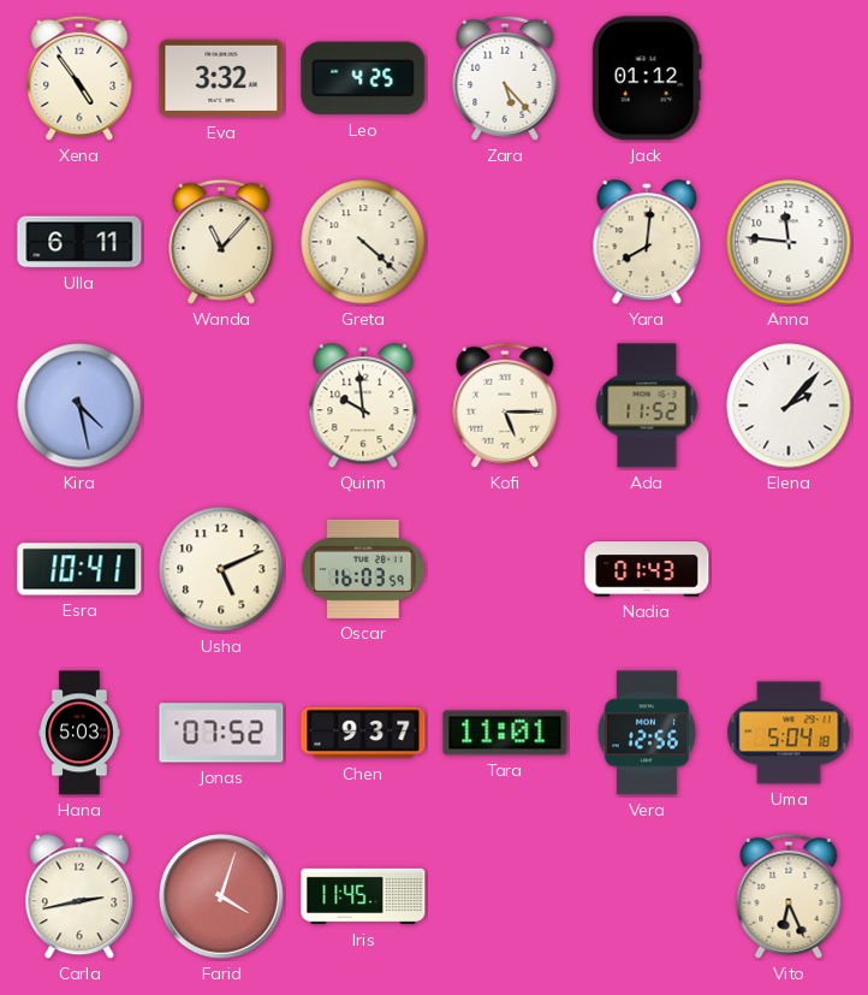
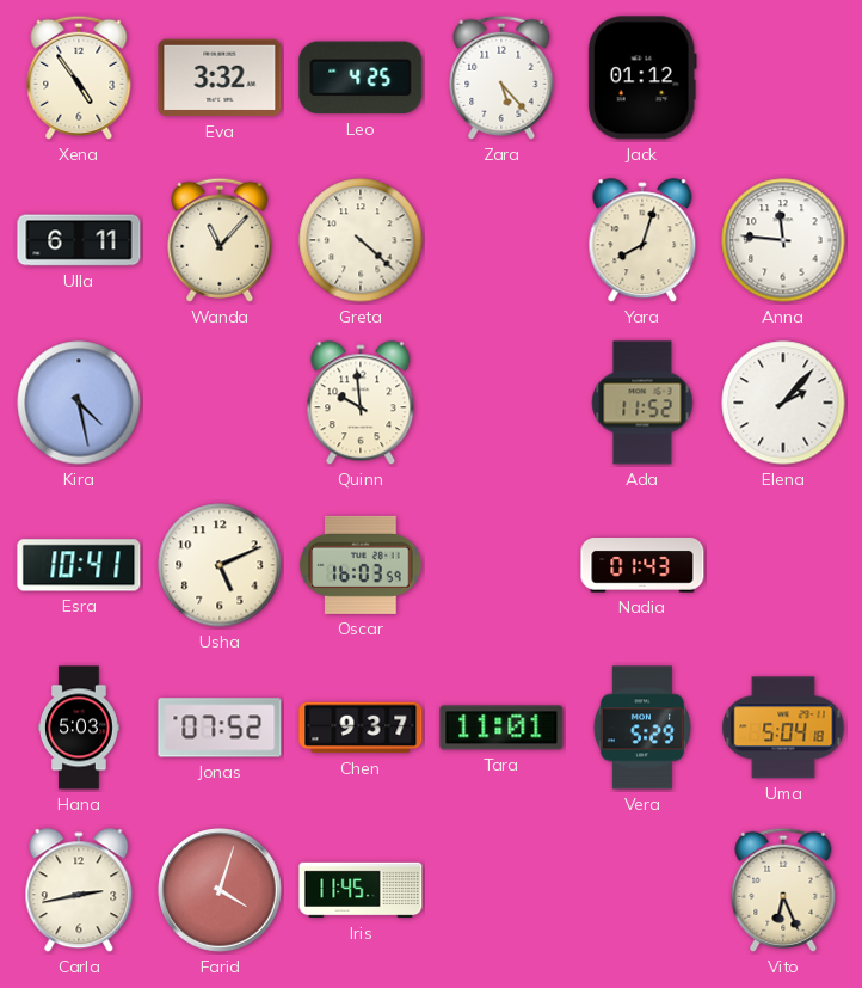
Yara: 8:01 -> 8:03 (642, 241)
Kofi: 5:15 -> none (505, 405)
Vera: 12:56 -> 5:29 (642, 728)
